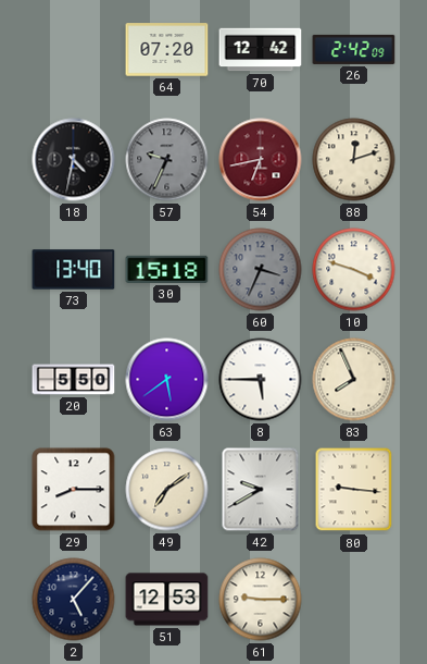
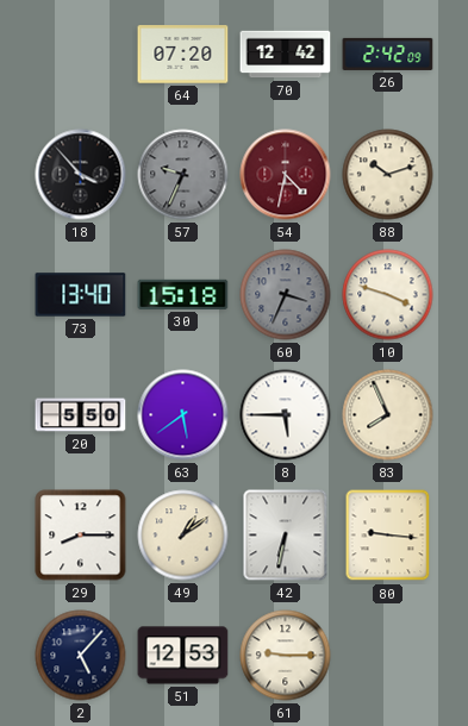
18: 4:32 -> 3:53 (81, 175)
54: 6:43 -> 4:32 (286, 175)
88: 12:12 -> 10:12 (388, 175)
49: 7:09 -> 1:09 (183, 536)
42: 9:40 -> 6:32 (286, 536)
